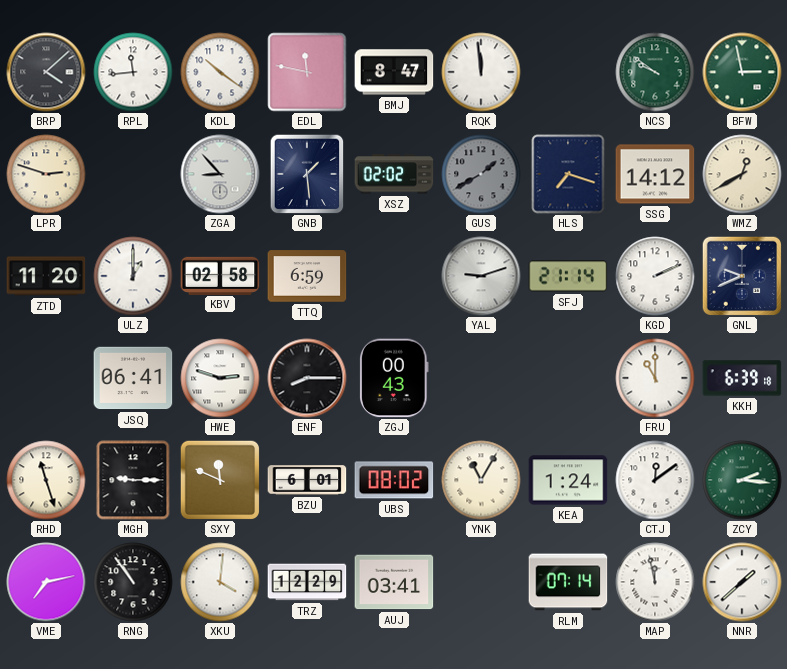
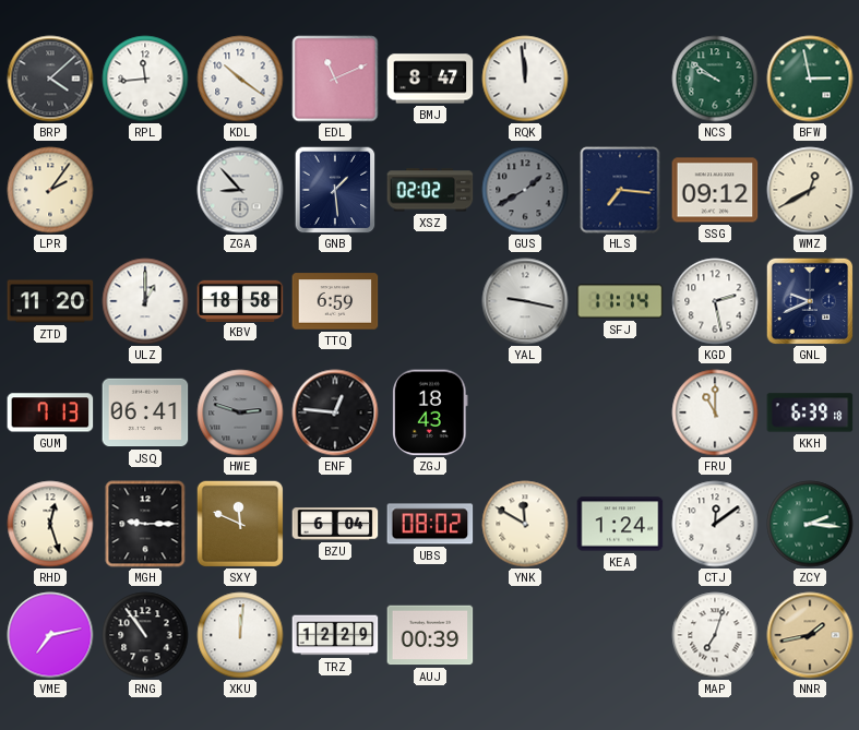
EDL: 11:47 -> 11:11 (335, 79)
LPR: 2:48 -> 2:06 (50, 190)
HLS: 7:18 -> 7:16 (620, 190)
SSG: 14:12 -> 09:12 (715, 190)
KBV: 02:58 -> 18:58 (240, 300)
YAL: 9:12 -> 9:17 (525, 301)
SFJ: 21:14 -> 11:14 (620, 301)
KGD: 2:11 -> 2:28 (715, 301)
GUM: none -> 7:13 (50, 412)
HWE dial: white -> grey (240, 412)
ENF: 8:15 -> 12:46 (335, 412)
ZGJ: 00:43 -> 18:43 (430, 412)
RHD: 11:27 -> 12:27 (50, 524)
BZU: 6:01 -> 6:04 (335, 524)
YNK: 11:05 -> 11:50 (525, 524)
XKU: 4:01 -> 12:01 (240, 635)
AUJ: 03:41 -> 00:39 (430, 635)
RLM: 07:14 -> none (568, 582)
MAP: 11:58 -> 7:03 (715, 635)
NNR: 1:38 -> 1:43 (810, 635)
NNR dial: white -> champagne (810, 635)
